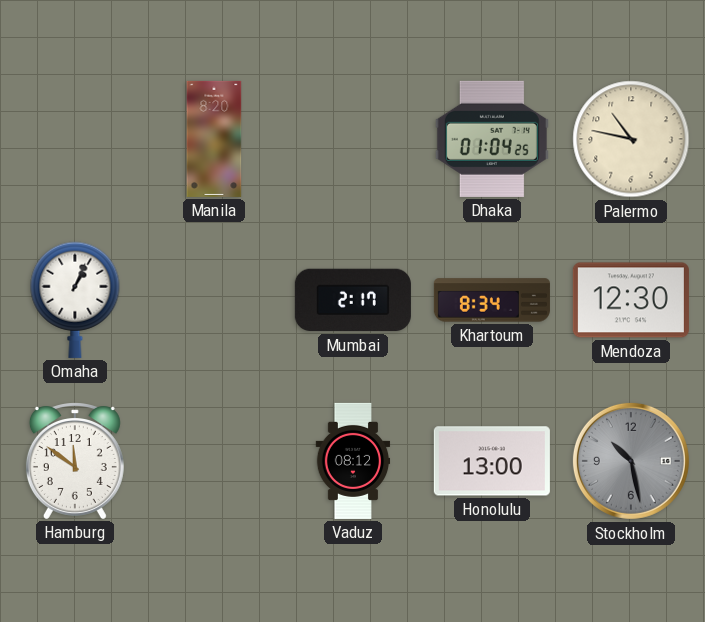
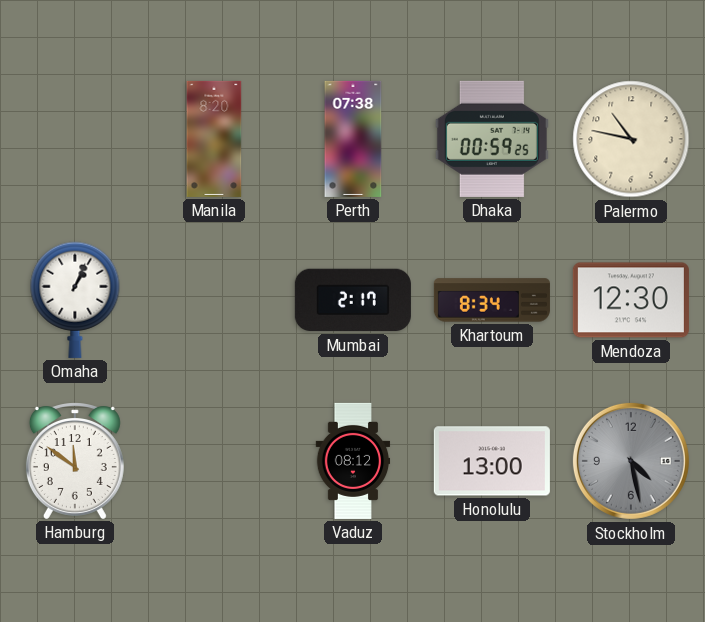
Perth: none -> 07:38 (353, 139)
Dhaka: 01:04 -> 00:59 (492, 139)
Stockholm: 10:28 -> 4:28 (631, 461)
